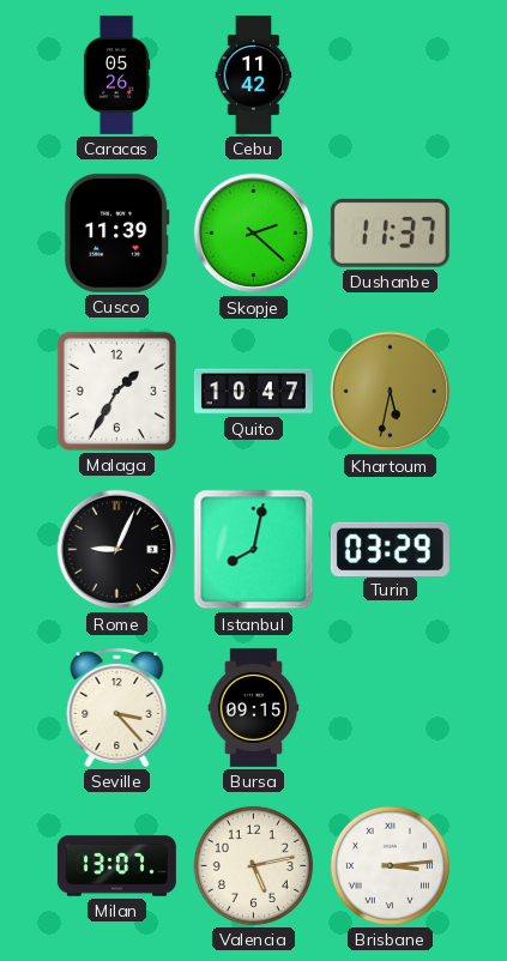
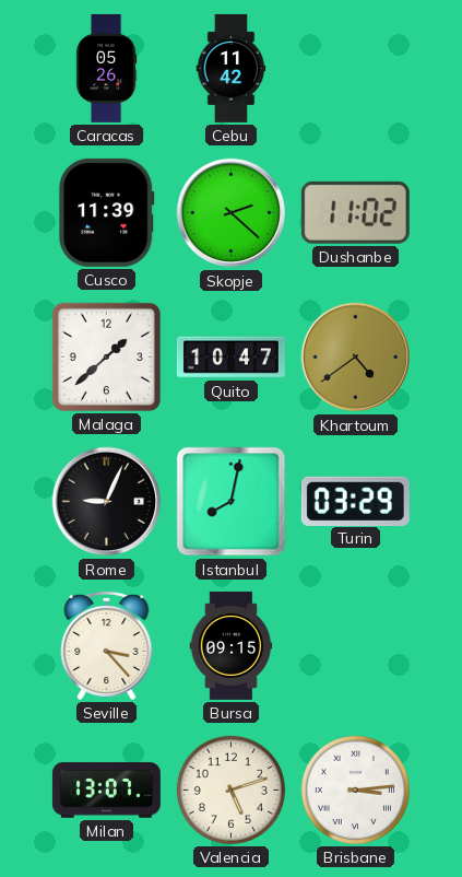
Dushanbe: 11:37 -> 11:02 (355, 212)
Malaga: 1:35 -> 1:38 (106, 356)
Khartoum: 5:32 -> 4:39 (356, 358)
Valencia: 5:13 -> 5:12 (230, 790)
